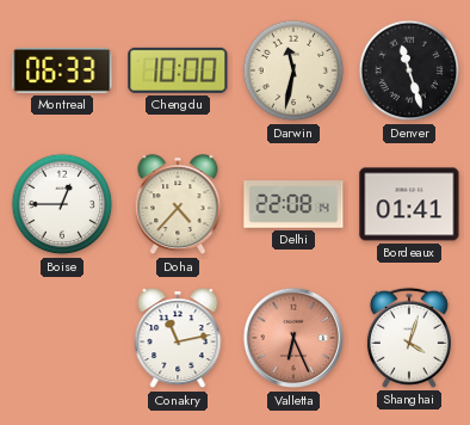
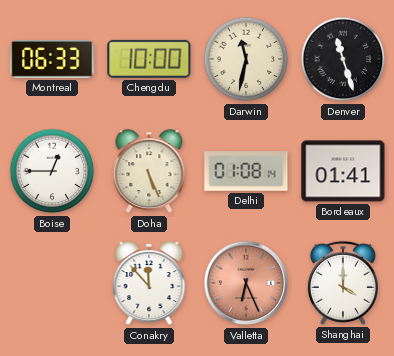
Doha: 4:37 -> 5:26 (149, 172)
Delhi: 22:08 -> 01:08 (246, 171)
Conakry: 11:13 -> 11:53 (149, 284)
Shanghai: 4:03 -> 4:00 (343, 283)
